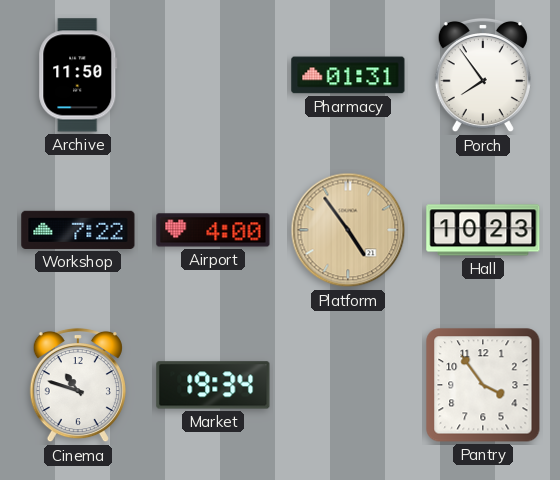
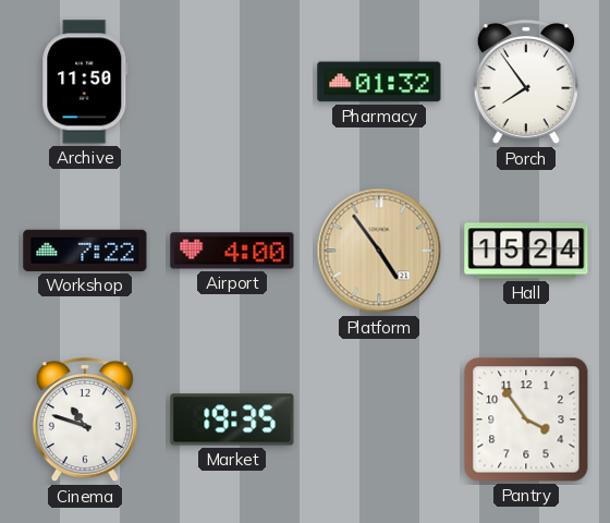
Pharmacy: 01:31 -> 01:32 (379, 82)
Hall: 10:23 -> 15:24 (526, 251)
Market: 19:34 -> 19:35 (232, 419)
